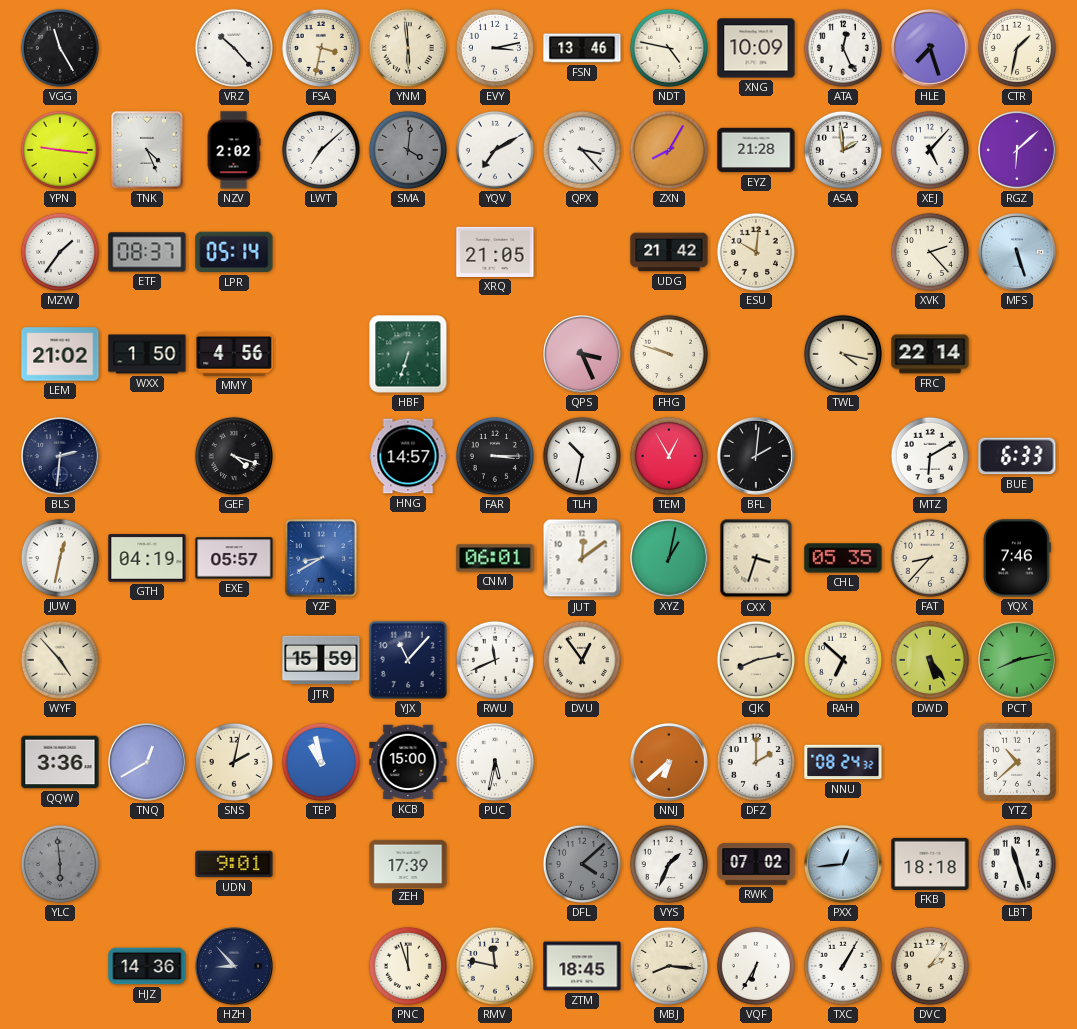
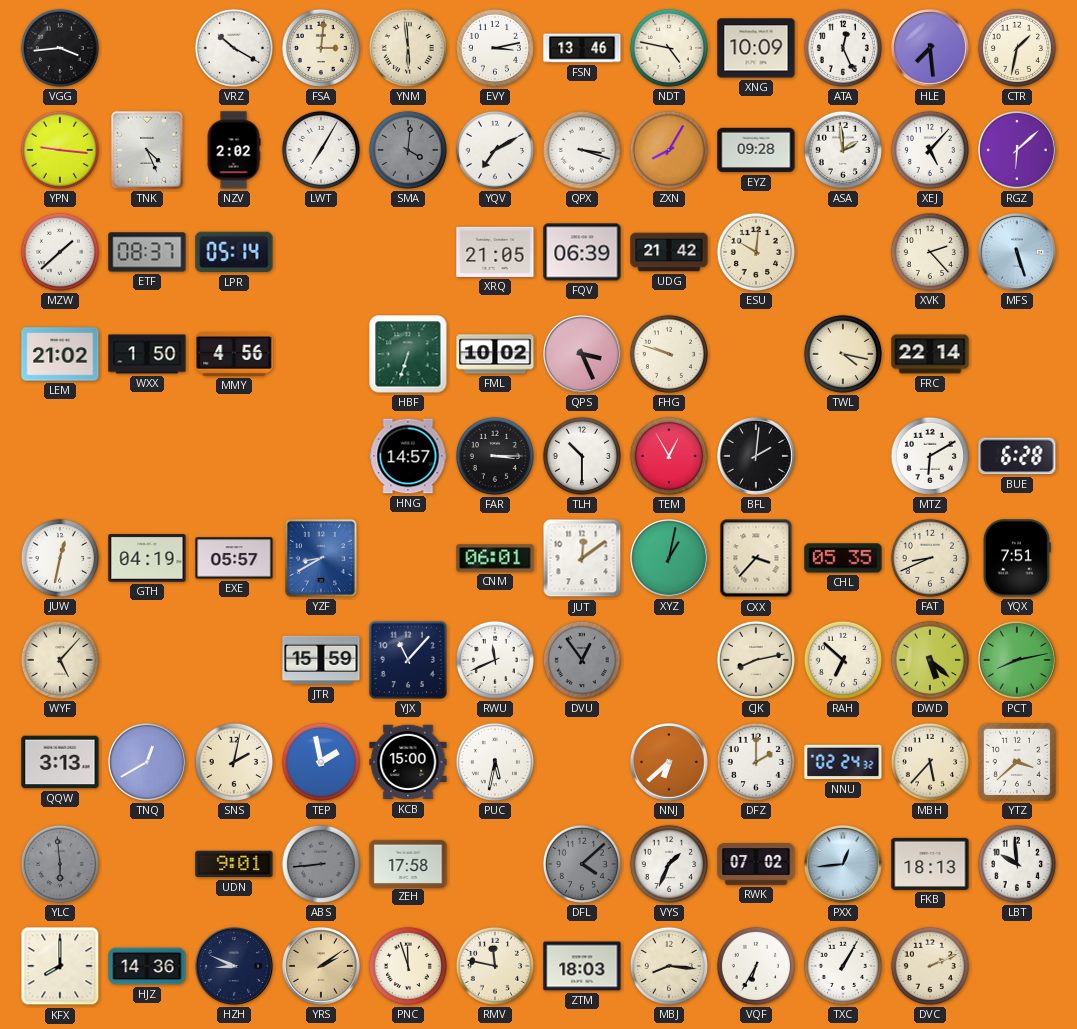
VGG: 11:25 -> 3:44 (60, 48)
VRZ: 10:23 -> 10:20 (234, 48)
FSA: 3:32 -> 3:01 (321, 48)
HLE: 7:27 -> 7:29 (931, 49)
LWT: 7:08 -> 7:05 (321, 150)
QPX: 3:23 -> 3:18 (582, 150)
EYZ: 21:28 -> 09:28 (756, 150)
MZW: 1:36 -> 1:38 (60, 252)
FQV: none -> 06:39 (582, 252)
FML: none -> 10:02 (495, 354)
BLS: 2:31 -> none (61, 457)
GEF: 4:18 -> none (234, 456)
TLH: 10:32 -> 10:30 (582, 456)
BUE: 6:33 -> 6:28 (1017, 456)
CXX: 3:33 -> 3:37 (756, 558)
FAT: 8:37 -> 8:41 (930, 558)
YQX: 7:46 -> 7:51 (1017, 558)
WYF: 4:53 -> 5:07 (60, 660)
DVU dial: cream -> grey (582, 660)
DWD: 5:24 -> 5:22 (930, 660)
QQW: 3:36 -> 3:13 (60, 762)
TEP: 10:58 -> 1:58 (321, 762)
NNU: 08:24 -> 02:24 (843, 762)
MBH: none -> 5:37 (930, 762)
YTZ: 10:38 -> 3:38 (1017, 762)
ABS: none -> 8:44 (321, 864)
ZEH: 17:39 -> 17:58 (408, 863)
FKB: 18:18 -> 18:13 (930, 864)
LBT: 11:27 -> 9:59 (1017, 864)
KFX: none -> 8:00 (60, 966)
HZH: 8:53 -> 8:49 (235, 967)
YRS: none -> 2:09 (322, 967)
ZTM: 18:45 -> 18:03 (582, 966)
DVC: 2:06 -> 2:11 (930, 966)
